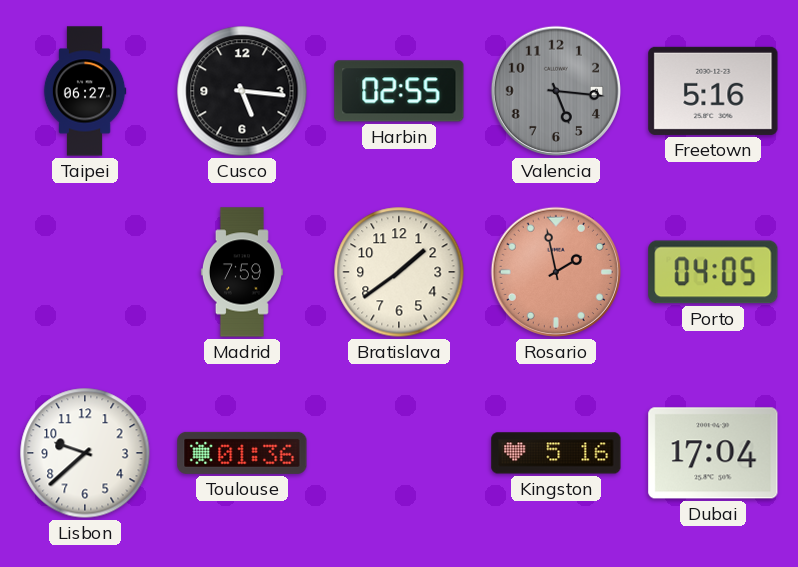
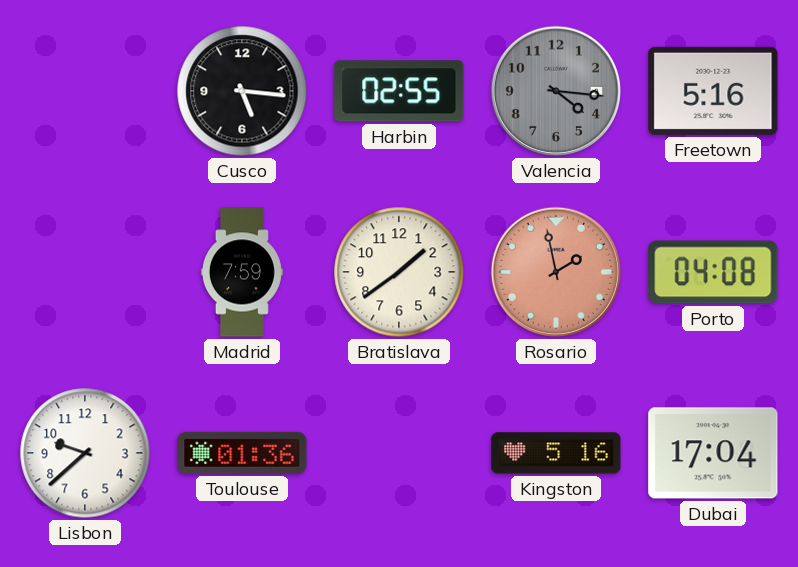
Taipei: 06:27 -> none (85, 91)
Valencia: 5:16 -> 4:16 (556, 91)
Porto: 04:05 -> 04:08 (713, 272)
